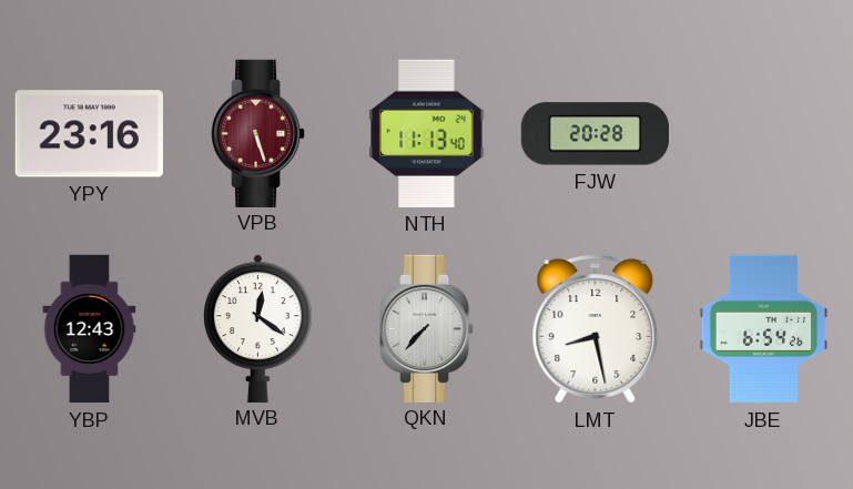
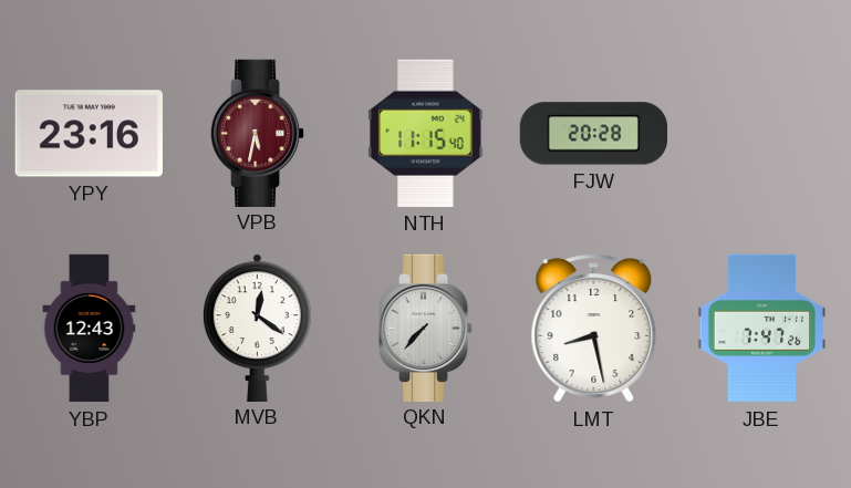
VPB: 5:27 -> 5:32 (258, 133)
NTH: 11:13 -> 11:15 (426, 133)
JBE: 6:54 -> 7:47 (762, 329)
